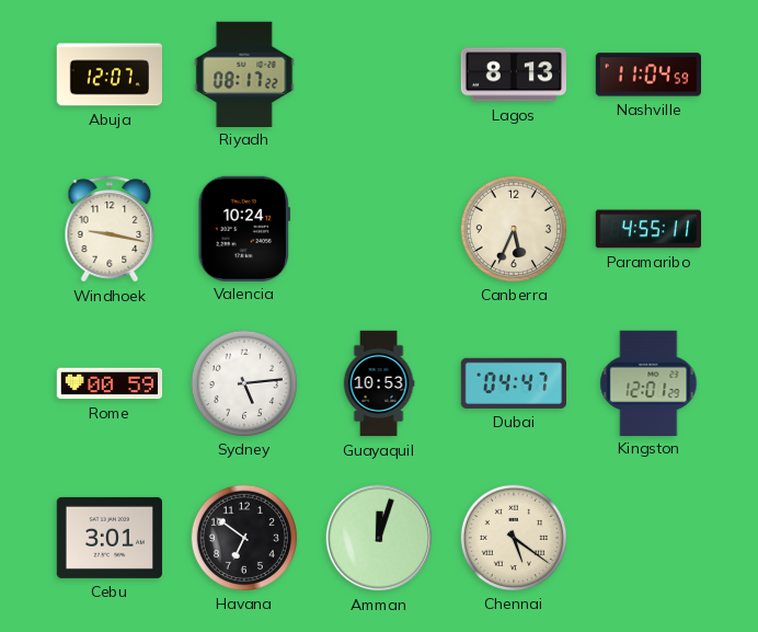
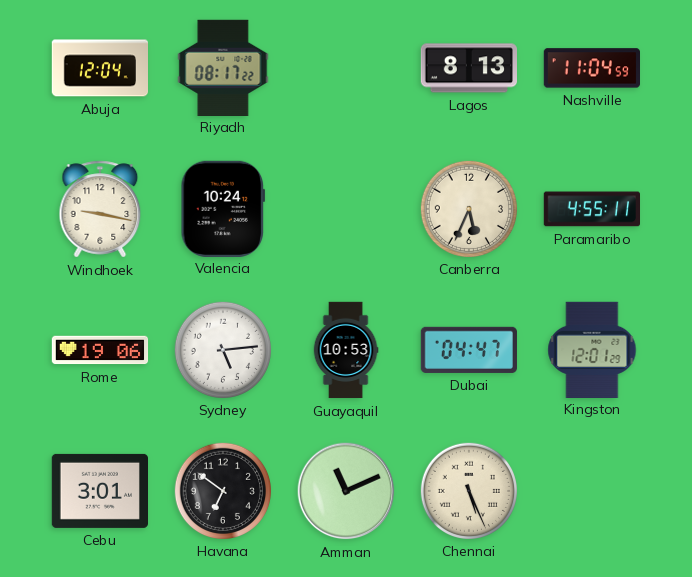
Abuja: 12:07 -> 12:04 (99, 68)
Rome: 00:59 -> 19:06 (100, 350)
Amman: 12:03 -> 11:11 (346, 491)
Chennai: 5:21 -> 5:26 (468, 490)
